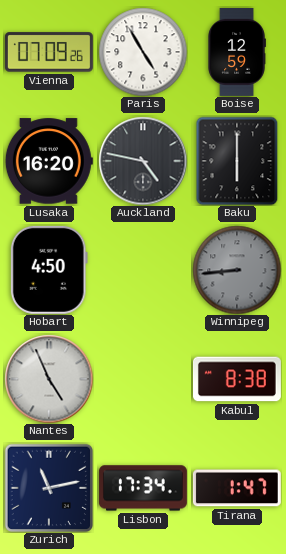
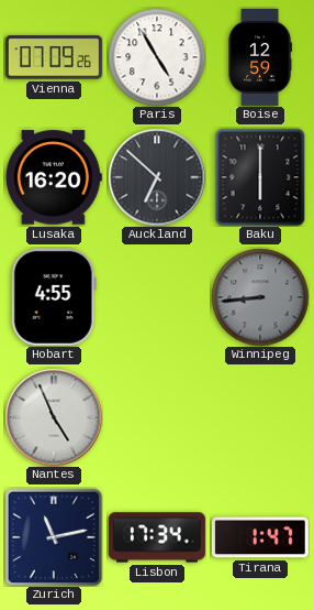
Auckland: 4:47 -> 6:52 (157, 177)
Hobart: 4:50 -> 4:55 (54, 297)
Kabul: 8:38 -> none (237, 379)
